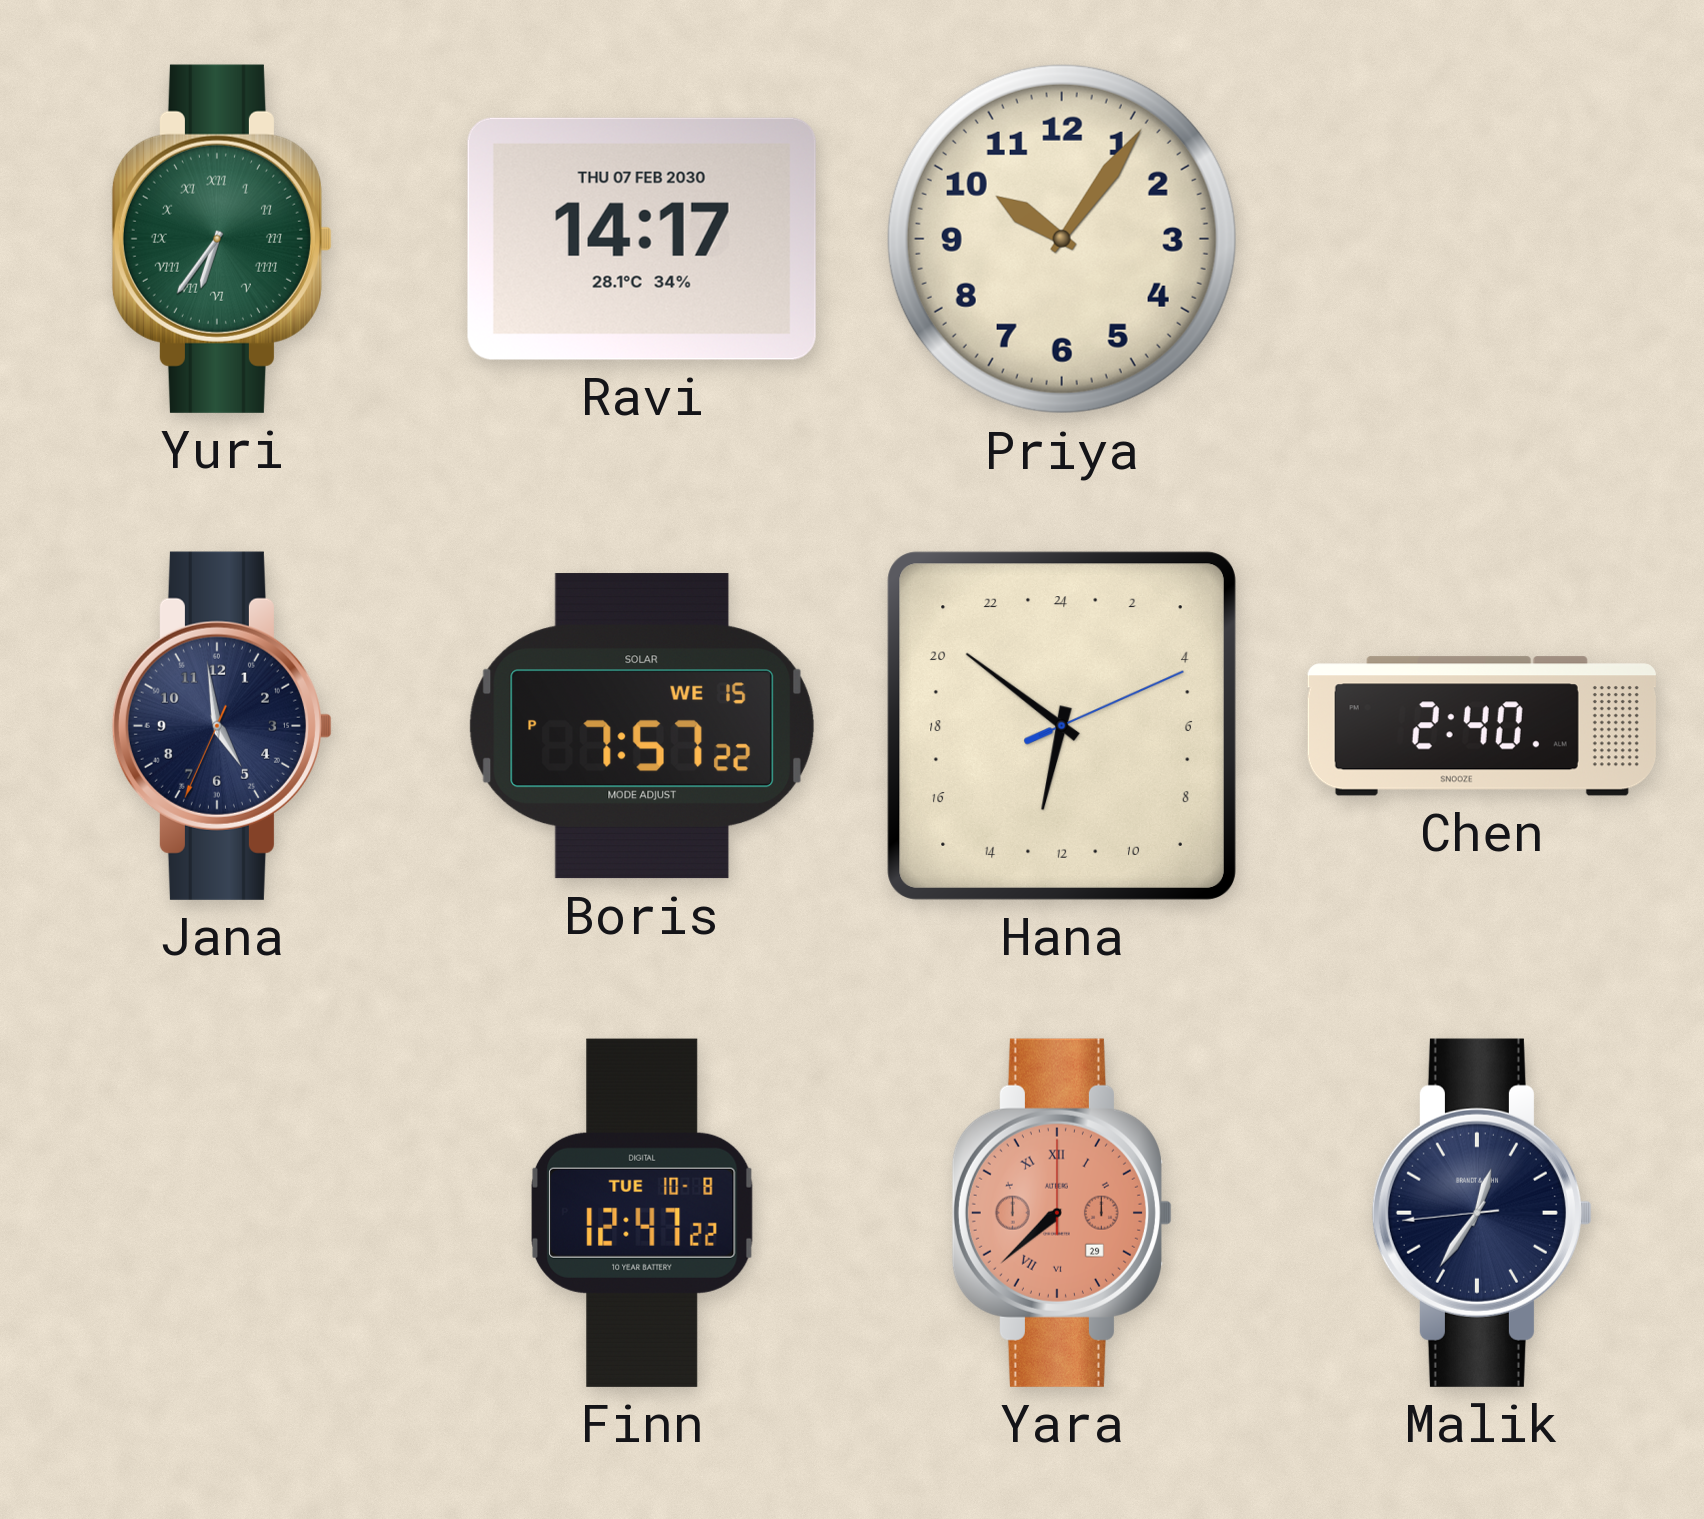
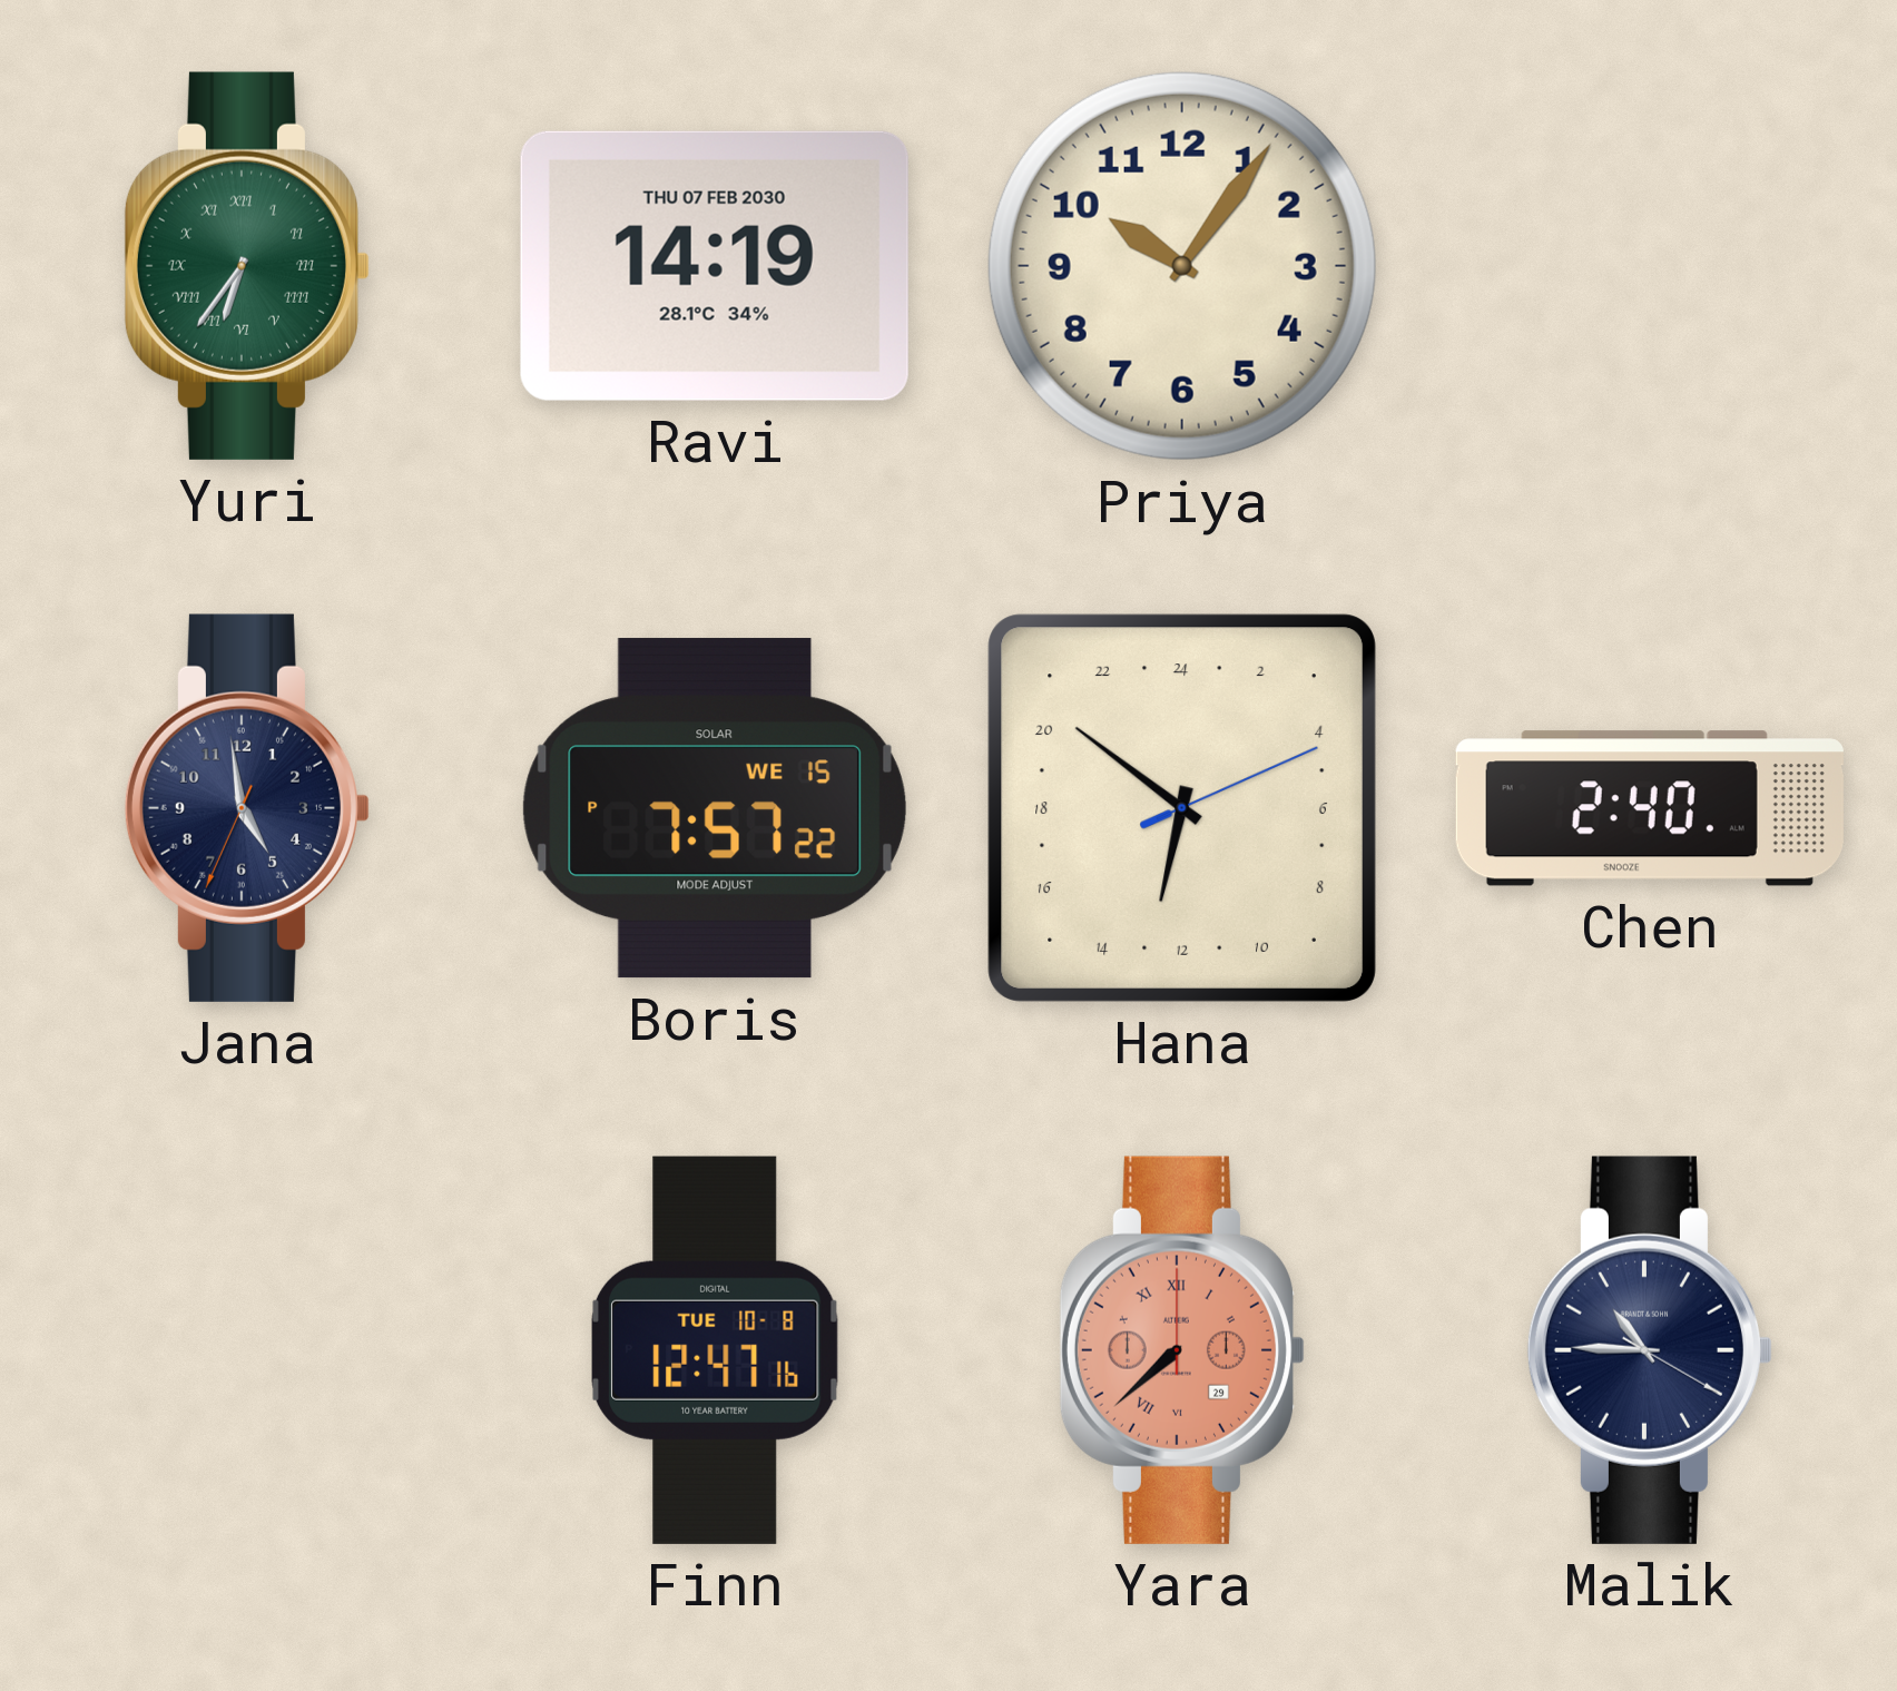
Ravi: 14:17 -> 14:19 (715, 266)
Finn: 12:47:22 -> 12:47:16 (715, 1350)
Malik: 12:35 -> 10:45 (1650, 1350)
